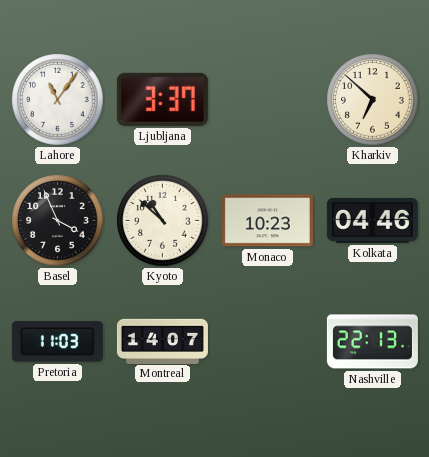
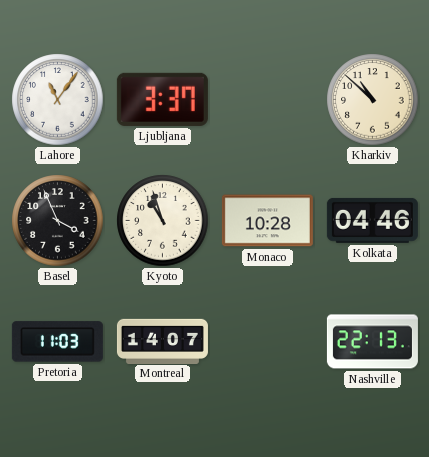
Kharkiv: 6:52 -> 10:52 (373, 100)
Kyoto: 10:52 -> 10:57 (163, 221)
Monaco: 10:23 -> 10:28 (267, 221)
